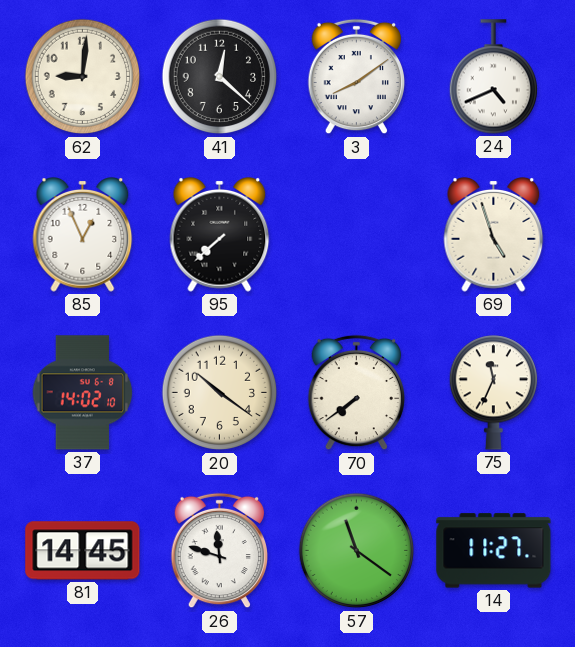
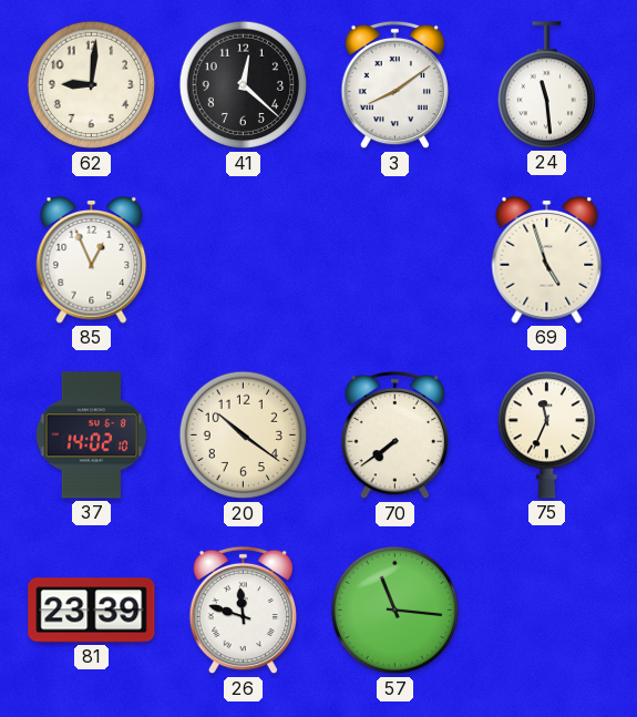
24: 4:41 -> 11:29 (546, 85)
95: 7:38 -> none (220, 235)
81: 14:45 -> 23:39 (92, 611)
57: 11:21 -> 11:16 (395, 611)
14: 11:27 -> none (494, 551)
